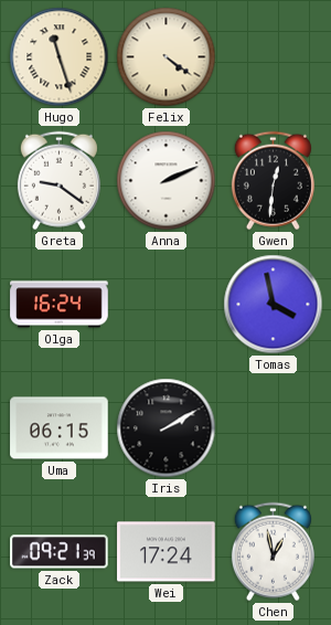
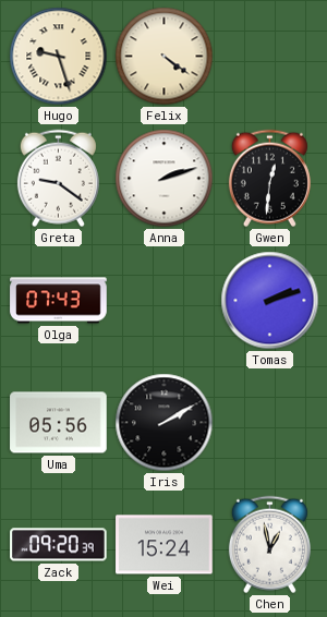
Hugo: 11:27 -> 9:27 (59, 57)
Anna: 2:11 -> 2:12 (165, 179)
Olga: 16:24 -> 07:43 (59, 301)
Tomas: 3:58 -> 2:12 (270, 301)
Uma: 06:15 -> 05:56 (59, 423)
Zack: 09:21 -> 09:20 (59, 545)
Wei: 17:24 -> 15:24 (165, 545)
